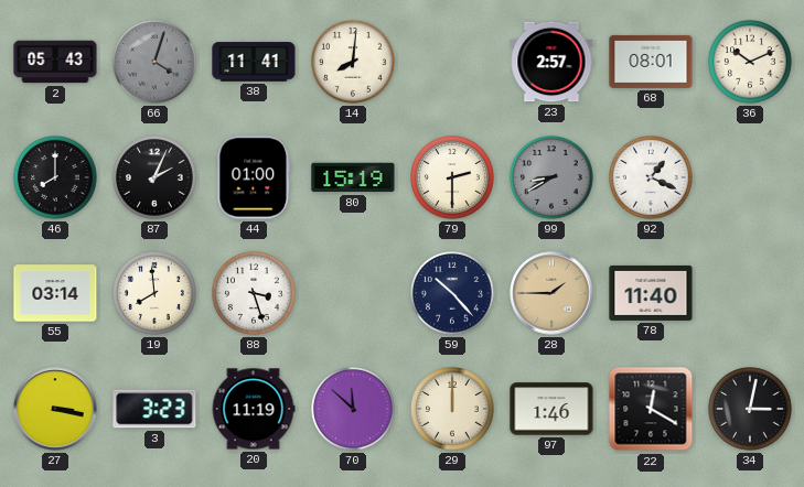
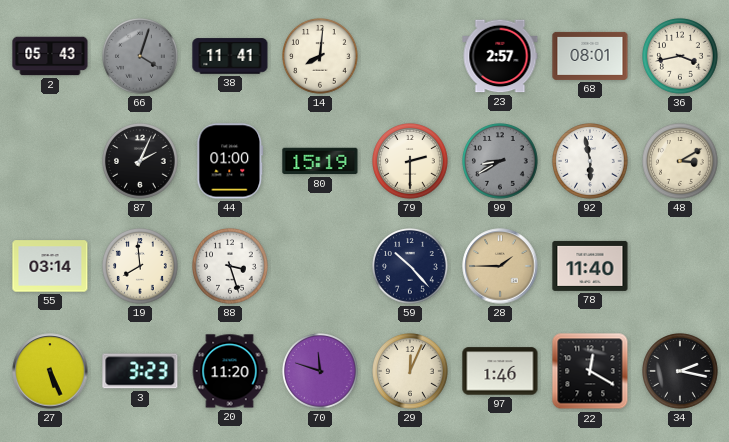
36: 10:11 -> 3:43 (681, 57)
46: 8:00 -> none (56, 178)
92: 1:19 -> 5:58 (591, 162)
48: none -> 3:10 (681, 162)
27: 3:17 -> 5:26 (50, 371)
20: 11:19 -> 11:20 (230, 371)
70: 11:52 -> 11:48 (321, 372)
29: 12:00 -> 12:04 (411, 372)
34: 3:02 -> 2:17 (681, 372)
